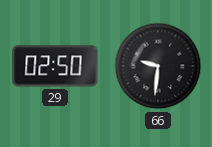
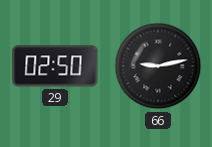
66: 9:31 -> 9:13 (158, 66)
